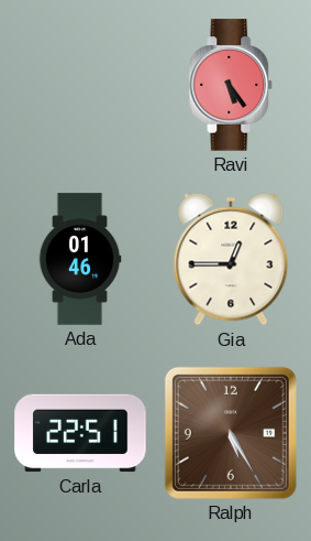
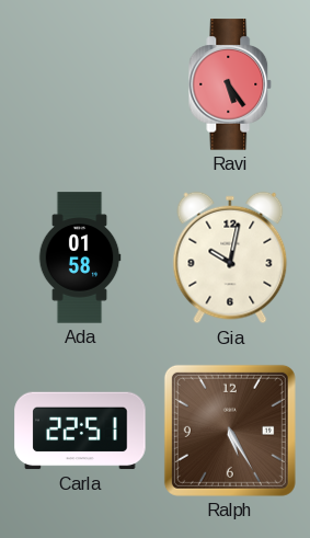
Ada: 01:46 -> 01:58 (80, 257)
Gia: 12:45 -> 10:02 (230, 257)
